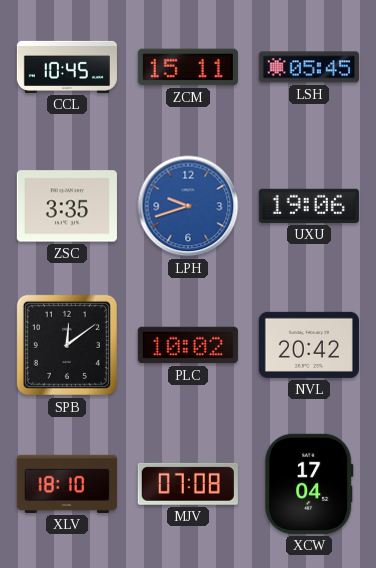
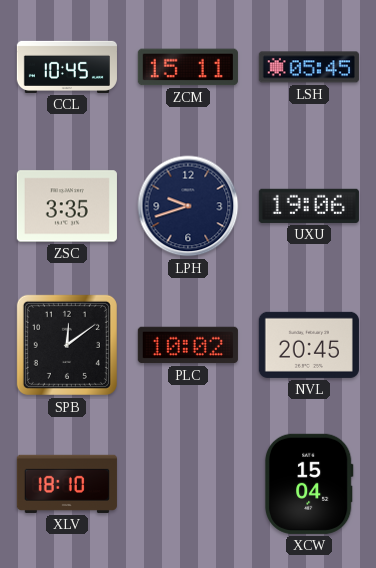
LPH dial: blue -> navy (188, 206)
NVL: 20:42 -> 20:45 (309, 345)
MJV: 07:08 -> none (188, 484)
XCW: 17:04 -> 15:04 (309, 484)
